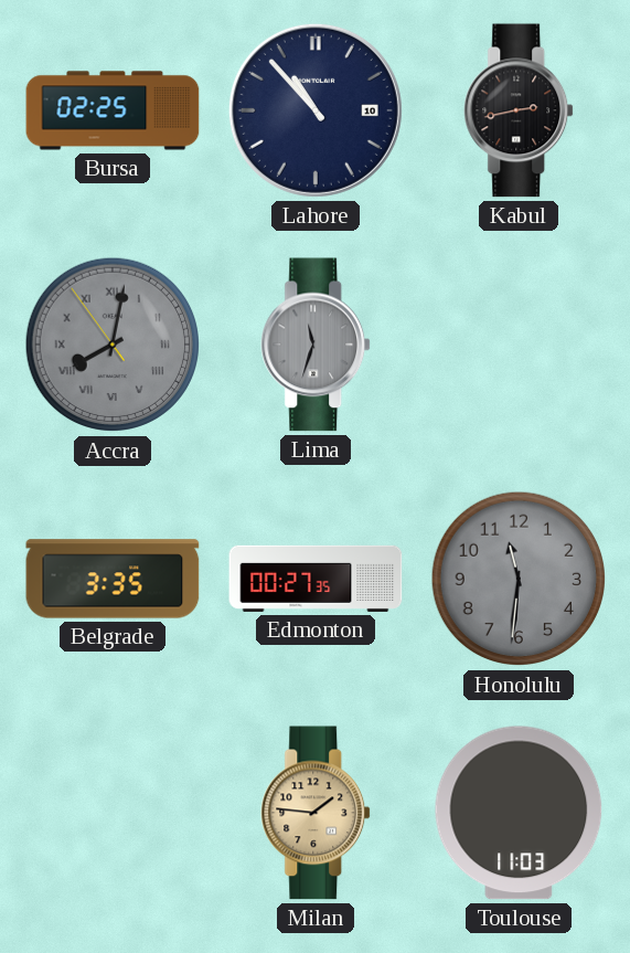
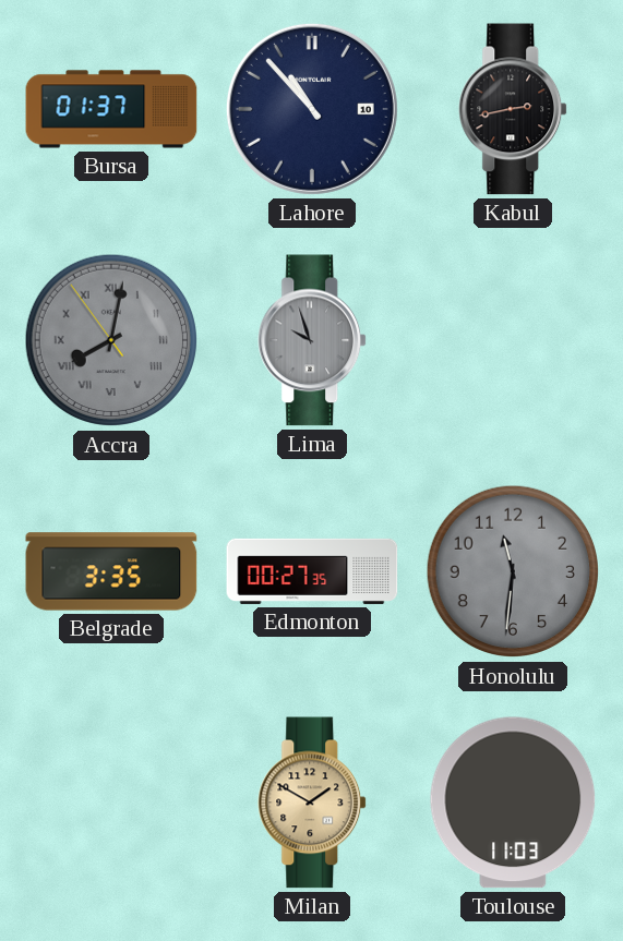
Bursa: 02:25 -> 01:37 (111, 109)
Lima: 11:33 -> 9:57 (313, 340)
Milan: 1:46 -> 1:50 (313, 803)
